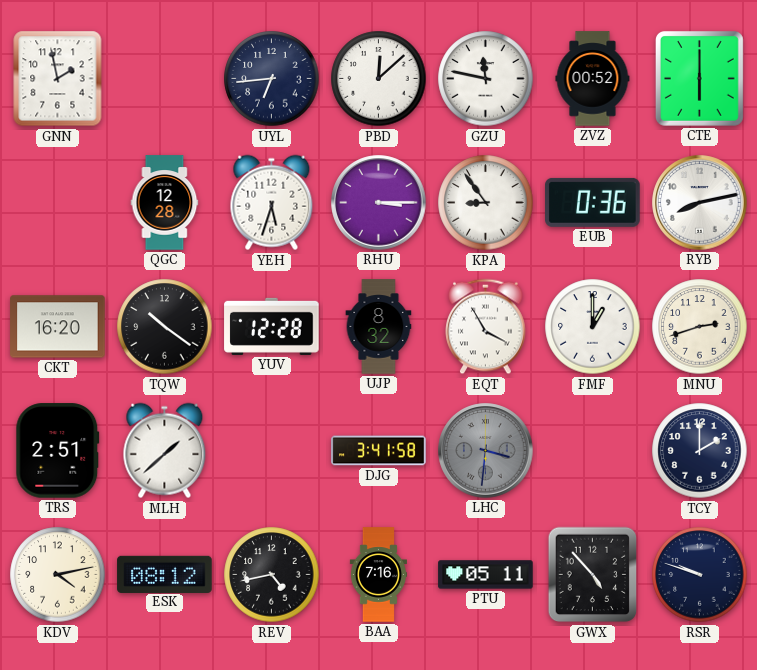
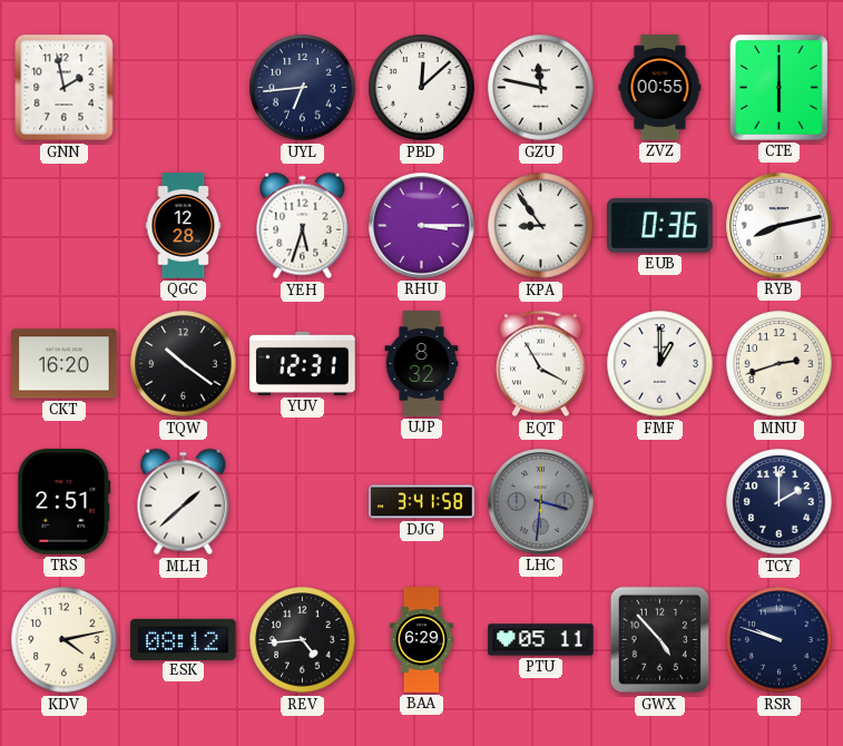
ZVZ: 00:52 -> 00:55 (660, 88)
YUV: 12:28 -> 12:31 (303, 363)
REV: 4:43 -> 4:44 (303, 640)
BAA: 7:16 -> 6:29 (421, 640)
